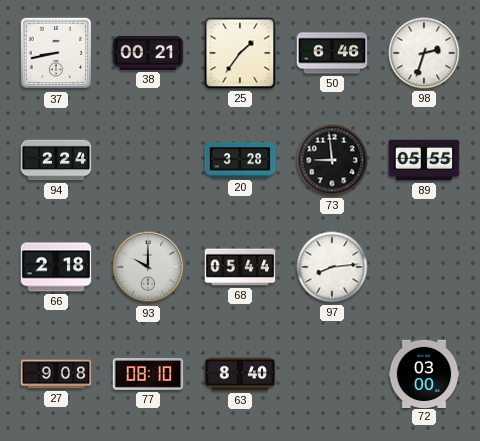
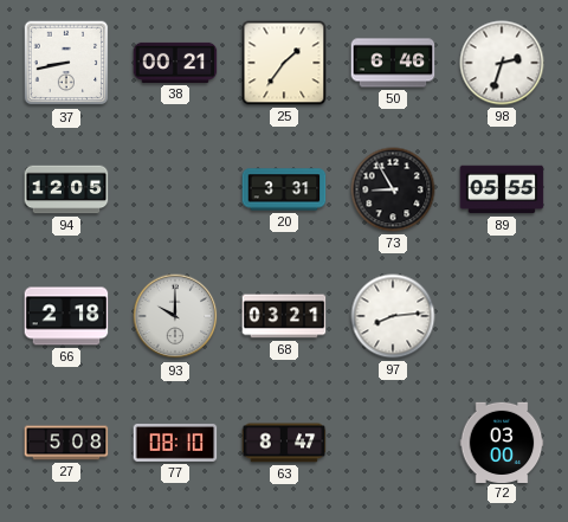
94: 2:24 -> 12:05 (66, 189)
20: 3:28 -> 3:31 (284, 189)
73: 8:59 -> 8:55 (393, 189)
68: 05:44 -> 03:21 (284, 316)
27: 9:08 -> 5:08 (66, 443)
63: 8:40 -> 8:47 (284, 443)
